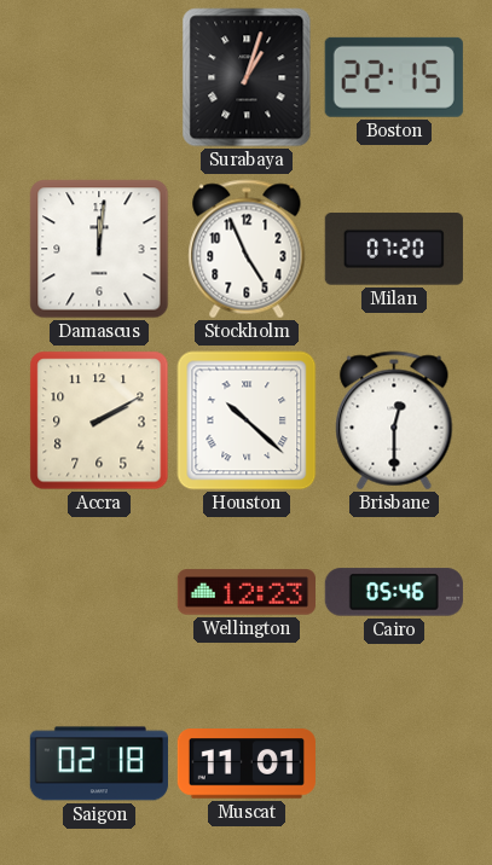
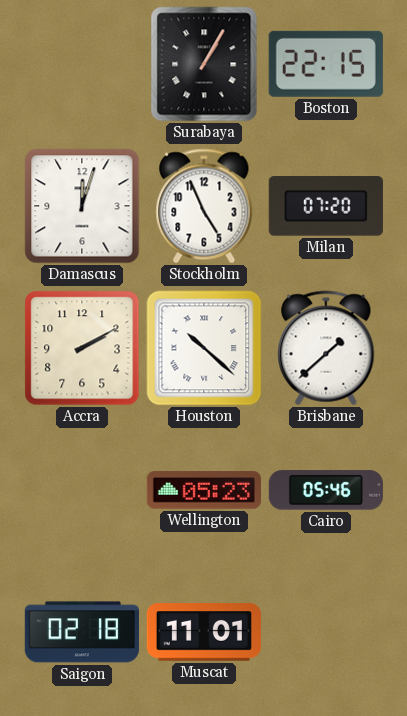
Surabaya: 1:03 -> 1:05 (204, 64)
Damascus: 12:01 -> 12:03 (82, 206)
Brisbane: 12:30 -> 1:38 (326, 348)
Wellington: 12:23 -> 05:23 (203, 490)
